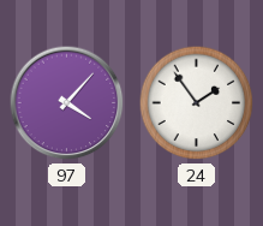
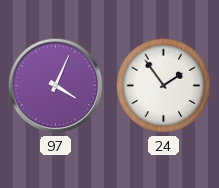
97: 4:07 -> 4:04 (56, 86)
